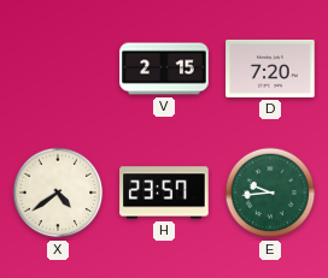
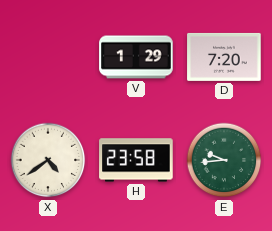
V: 2:15 -> 1:29 (136, 57)
H: 23:57 -> 23:58 (136, 160)
